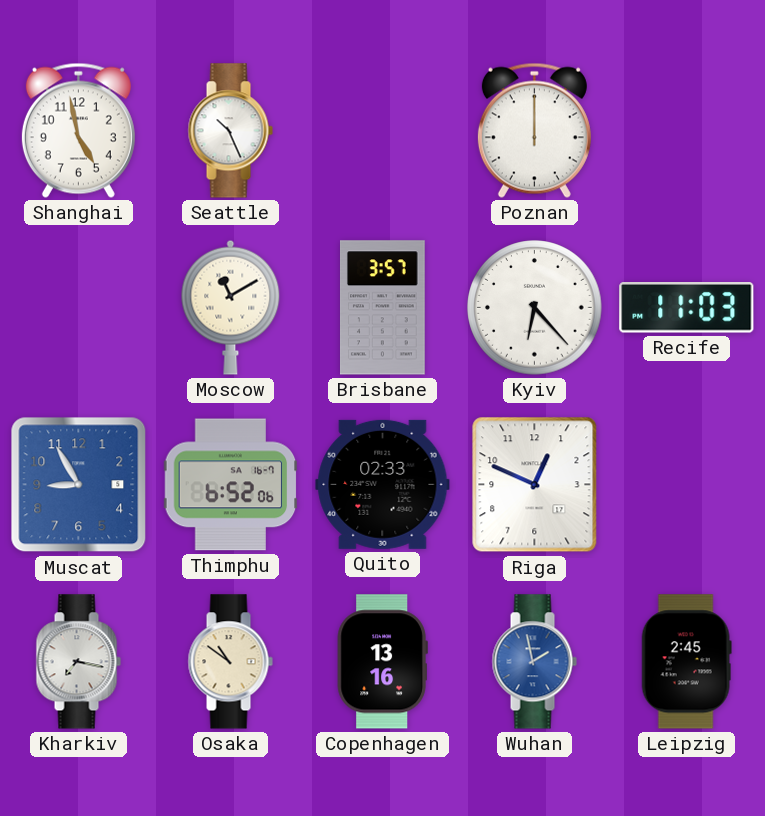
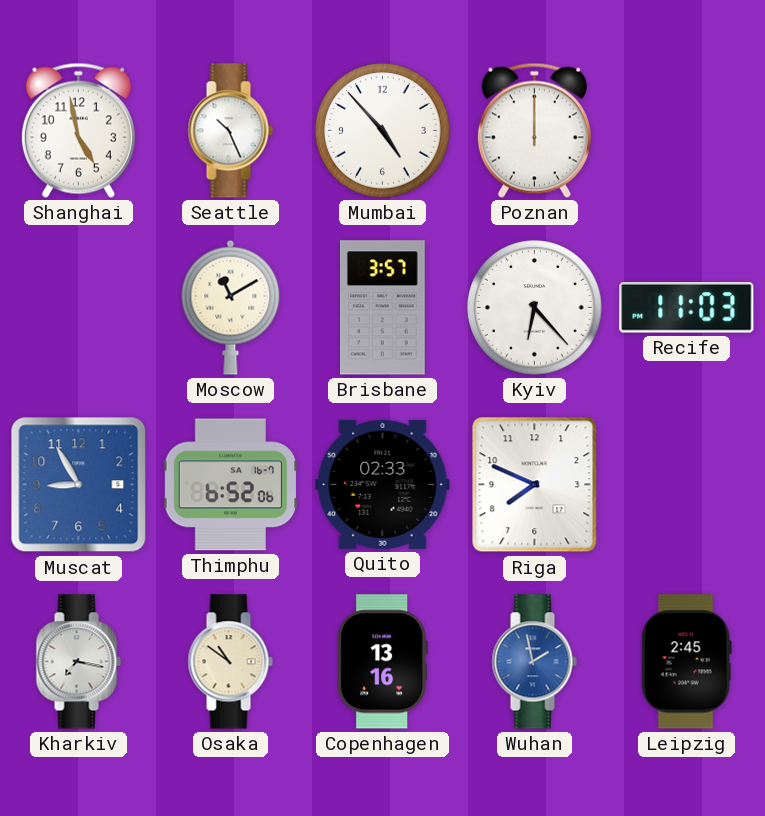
Mumbai: none -> 4:53 (383, 131)
Riga: 12:49 -> 7:49 (535, 485)
